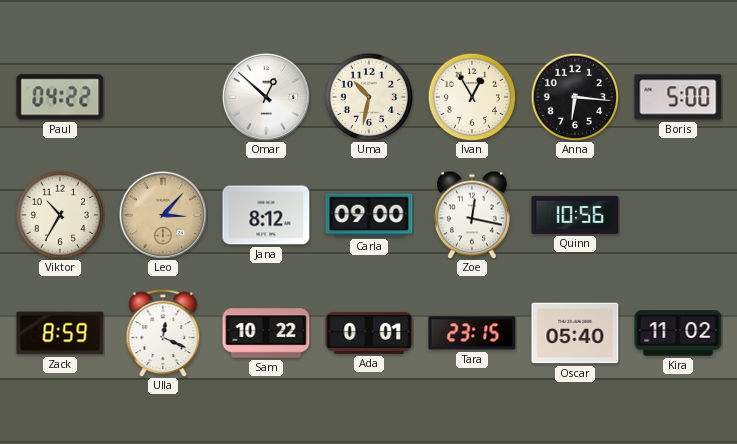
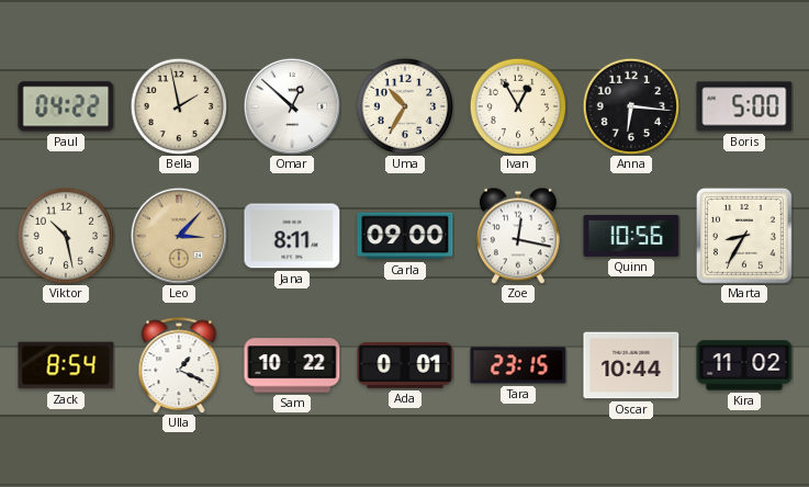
Bella: none -> 1:58 (179, 106)
Uma: 10:32 -> 10:35 (405, 106)
Viktor: 10:35 -> 10:28 (66, 236)
Jana: 8:12 -> 8:11 (292, 236)
Marta: none -> 8:35 (744, 236)
Zack: 8:59 -> 8:54 (66, 365)
Ulla: 12:19 -> 1:19 (179, 365)
Oscar: 05:40 -> 10:44 (631, 365)
